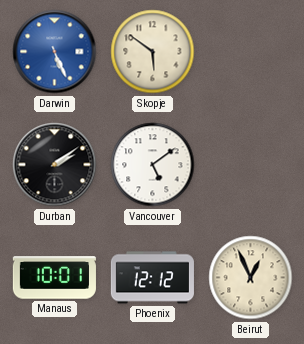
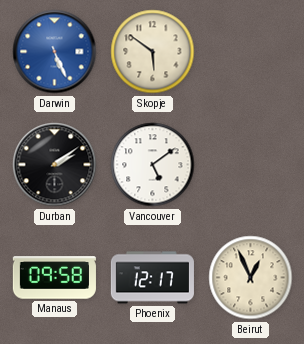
Manaus: 10:01 -> 09:58 (54, 278)
Phoenix: 12:12 -> 12:17 (152, 278)
